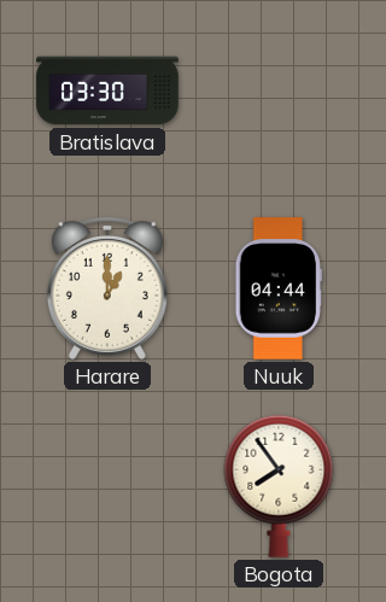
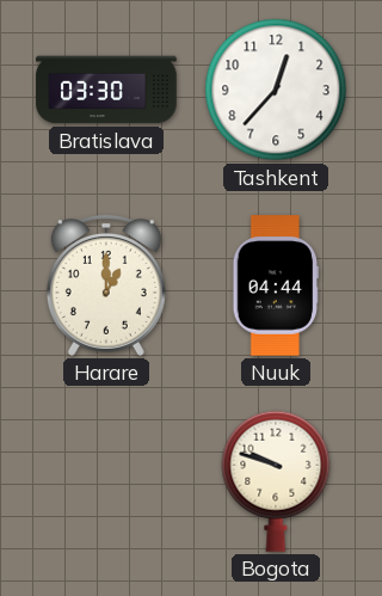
Tashkent: none -> 12:37 (276, 90)
Bogota: 7:54 -> 9:48 (276, 481)
